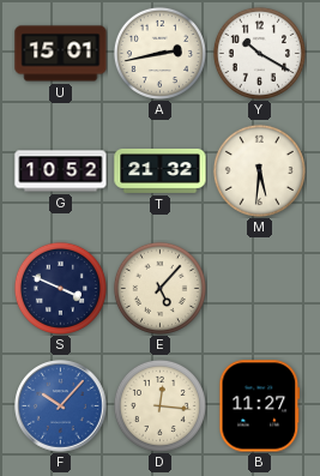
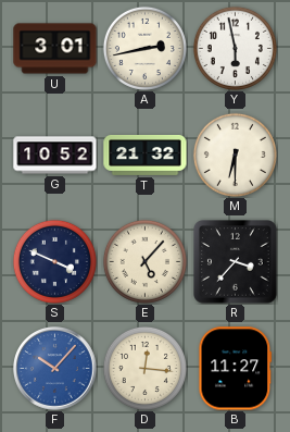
U: 15:01 -> 3:01 (55, 49)
Y: 10:20 -> 5:58 (235, 48)
M: 5:31 -> 6:30 (235, 155)
R: none -> 3:37 (236, 262)
